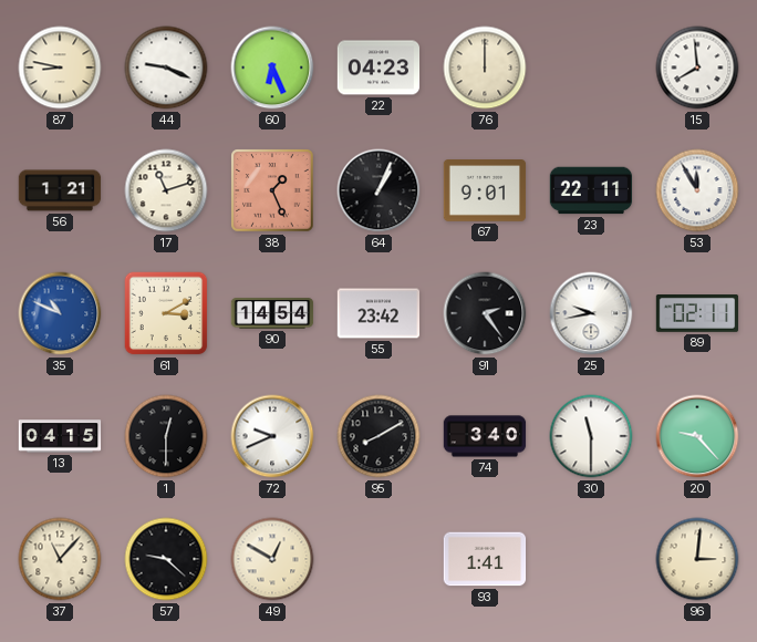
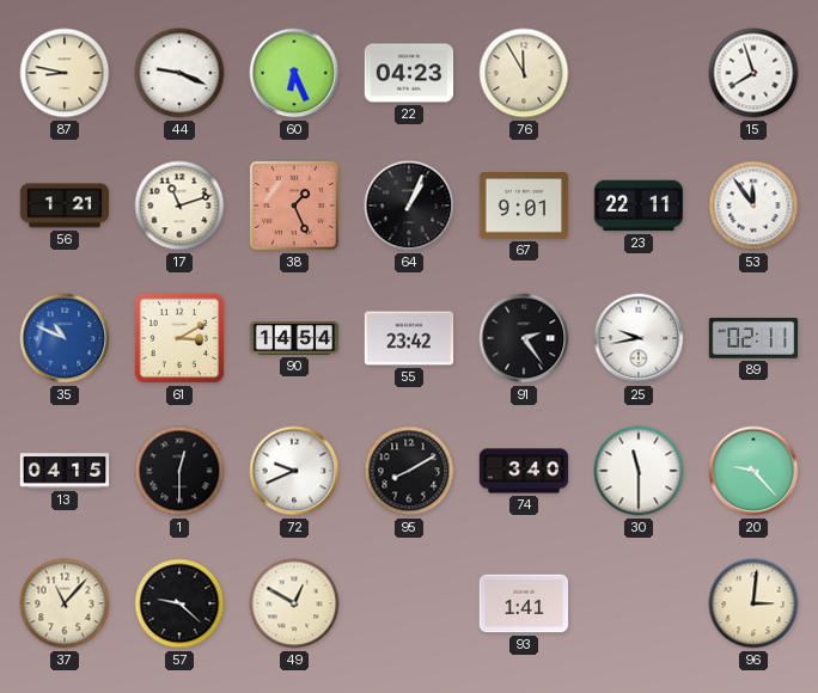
76: 12:00 -> 11:55 (524, 73)
15: 7:59 -> 7:57 (753, 73)
53: 11:55 -> 11:54 (753, 206)
